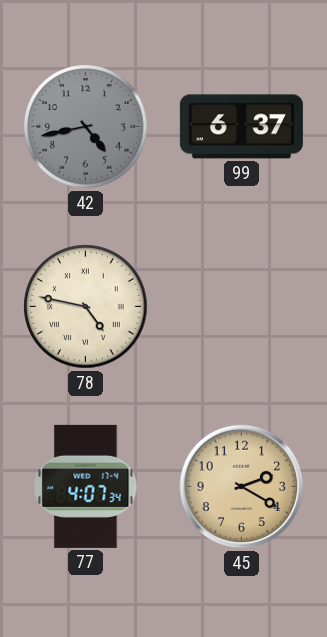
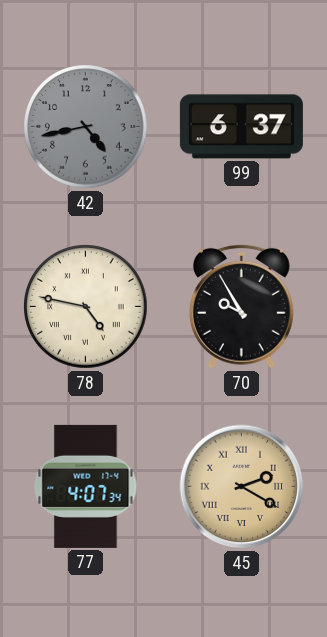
70: none -> 9:55 (241, 306)
45 numerals: Arabic -> Roman (242, 487)
